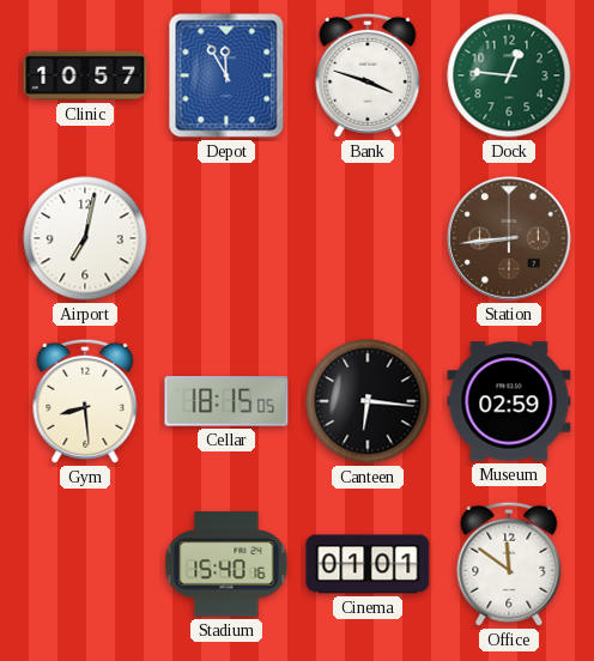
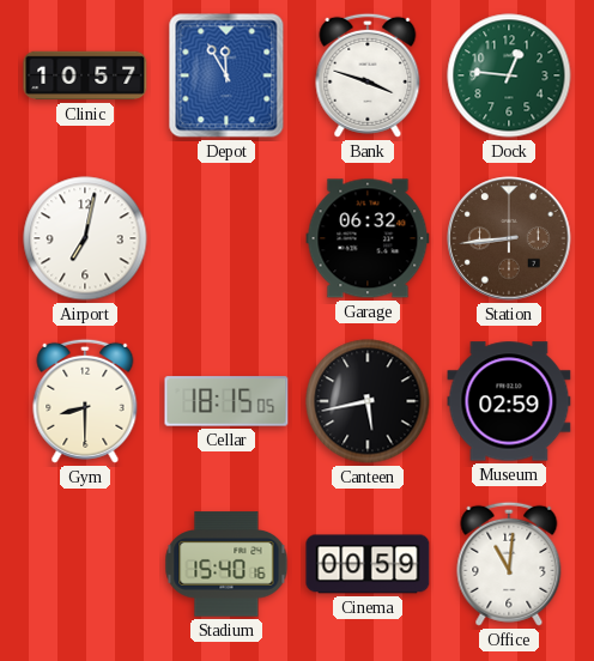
Garage: none -> 06:32 (368, 238)
Gym: 8:29 -> 8:30 (85, 401)
Canteen: 6:16 -> 5:43 (368, 401)
Cinema: 01:01 -> 00:59 (368, 564)
Office: 11:51 -> 11:01 (509, 564)
